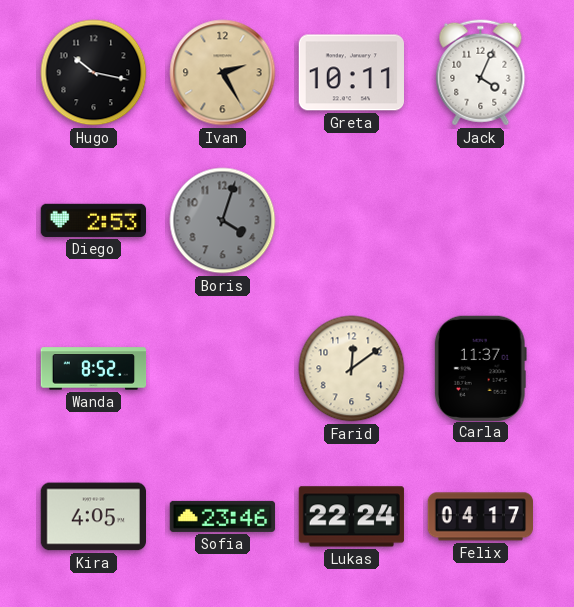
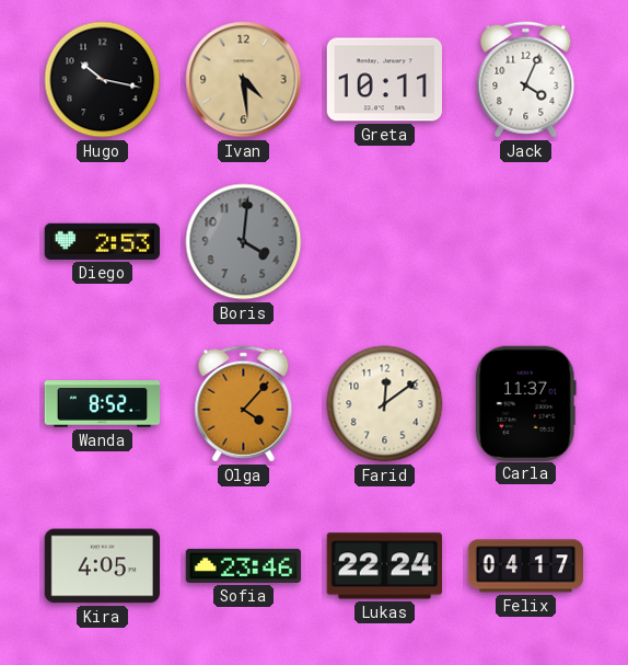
Ivan: 2:25 -> 4:29 (244, 80)
Boris: 4:03 -> 4:01 (244, 242)
Olga: none -> 4:07 (244, 404)
